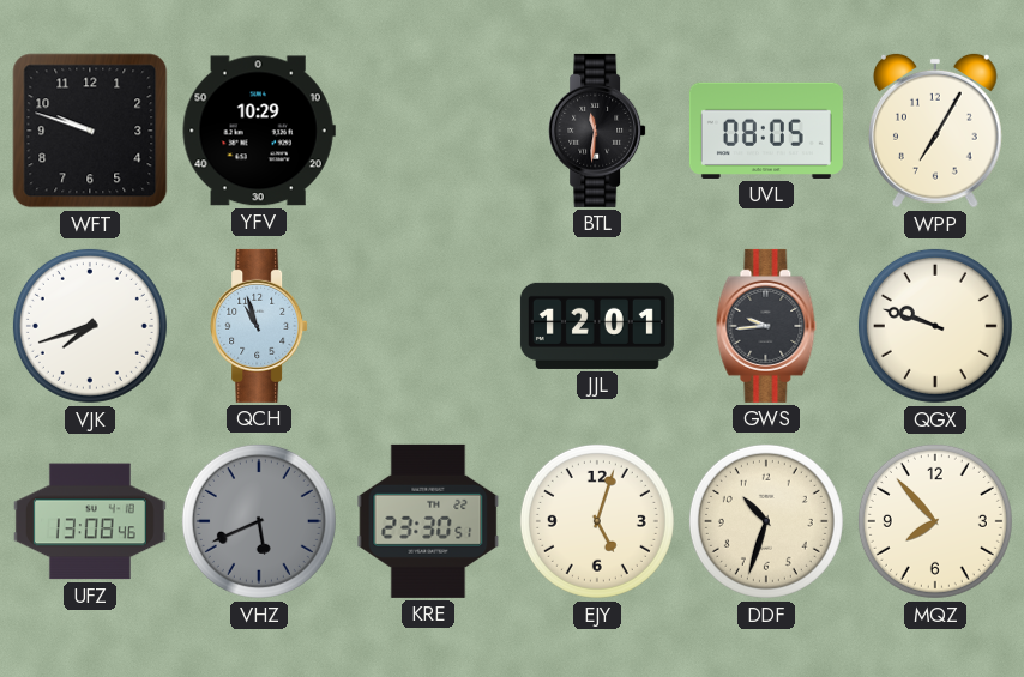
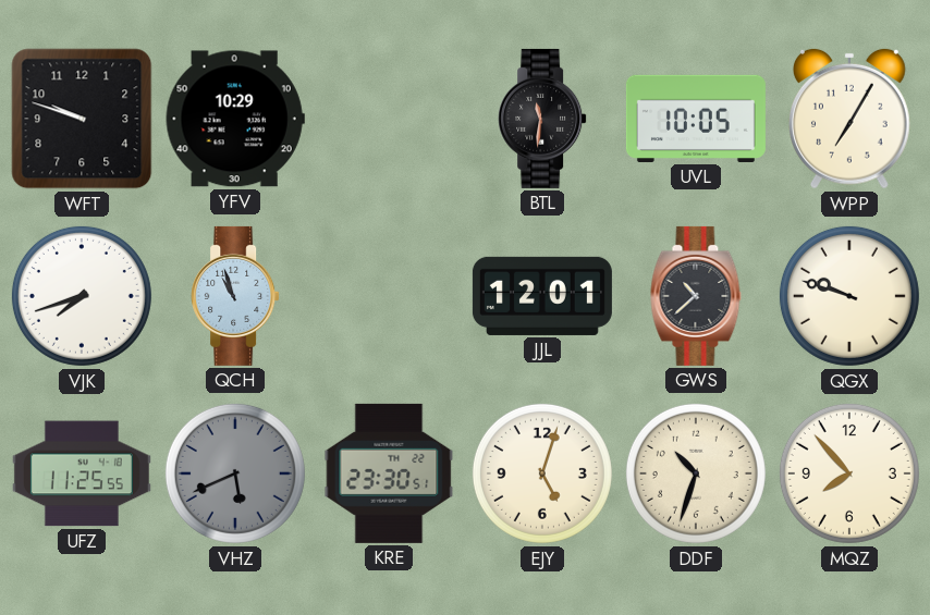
UVL: 08:05 -> 10:05 (696, 119)
GWS: 9:44 -> 10:38 (696, 296)
UFZ: 13:08 -> 11:25 (82, 473)
